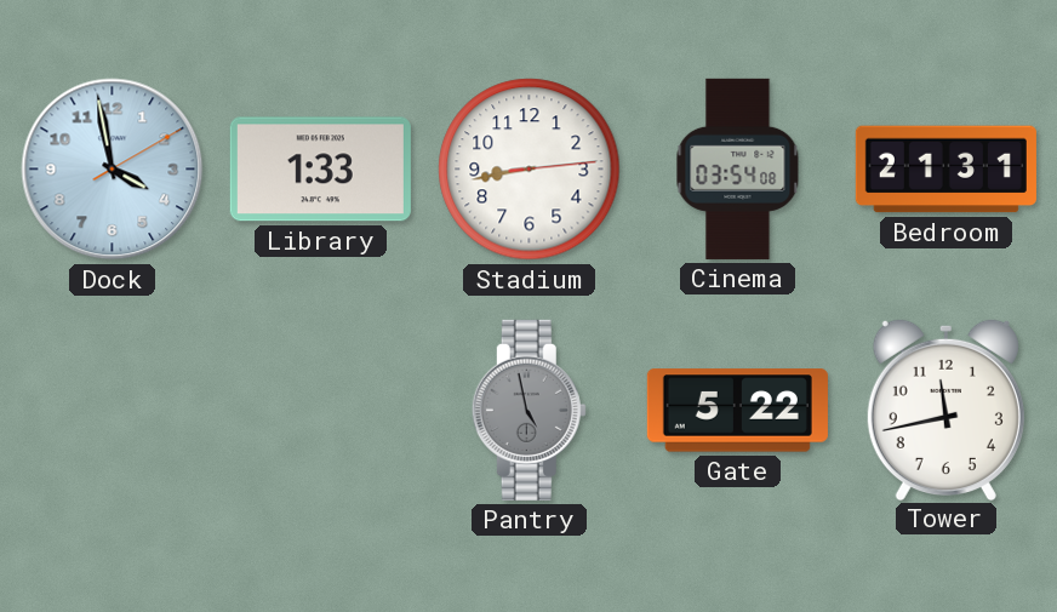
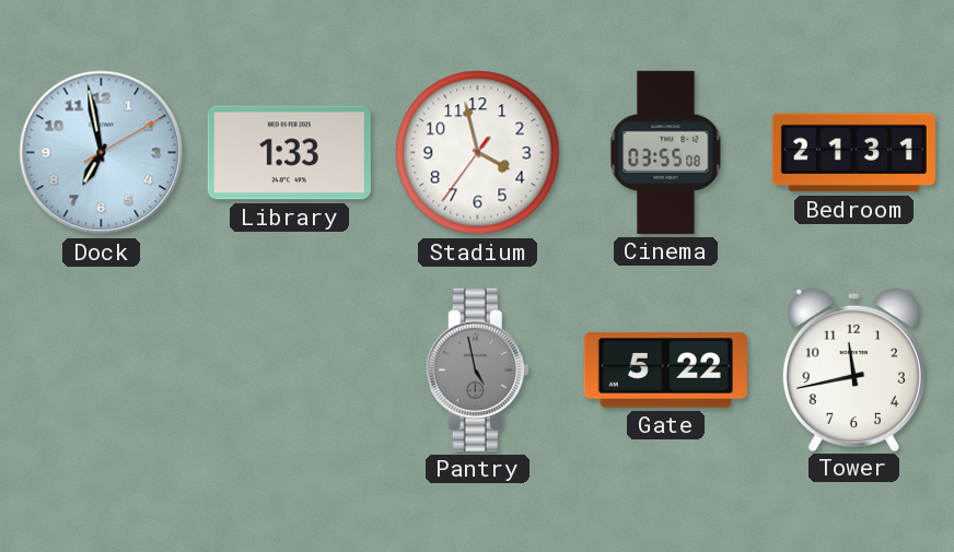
Dock: 3:58 -> 6:58 (102, 153)
Stadium: 8:43 -> 3:57 (478, 153)
Cinema: 03:54 -> 03:55 (666, 152)
